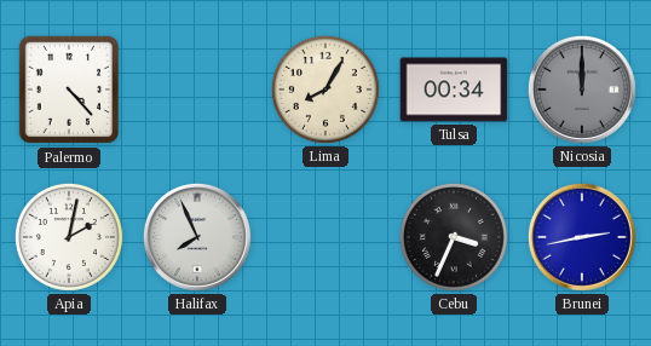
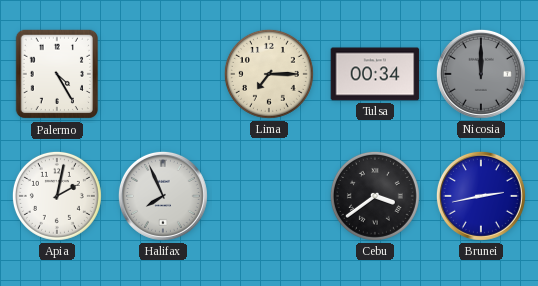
Palermo: 4:23 -> 4:25 (56, 74)
Lima: 8:05 -> 7:15 (269, 74)
Cebu: 3:34 -> 3:39 (375, 196)
